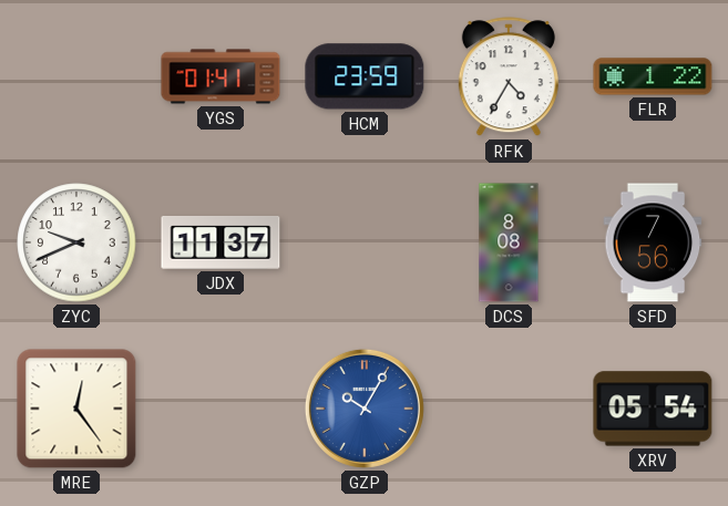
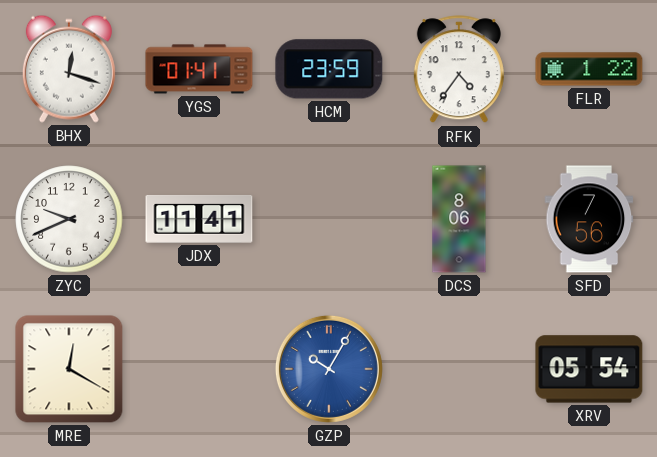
BHX: none -> 12:18 (69, 69)
RFK: 4:35 -> 4:36 (459, 70)
JDX: 11:37 -> 11:41 (199, 219)
DCS: 8:08 -> 8:06 (459, 219)
MRE: 12:24 -> 12:20 (69, 369)
